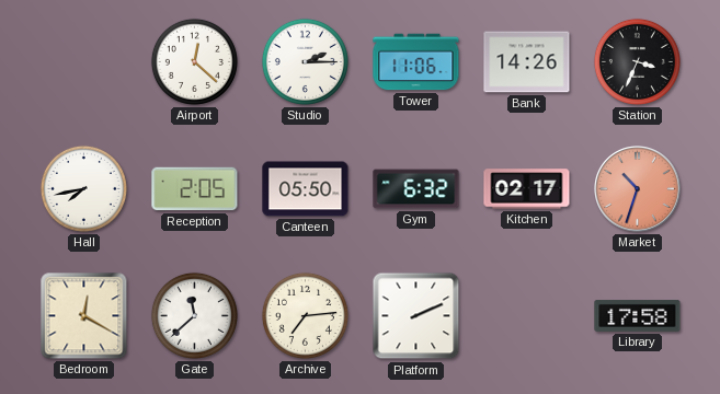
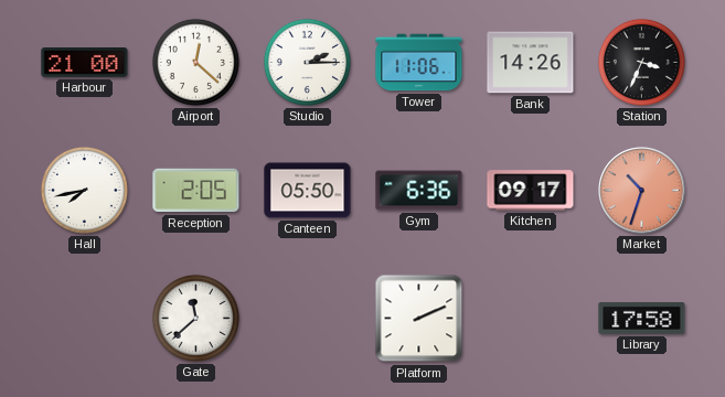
Harbour: none -> 21:00 (85, 63)
Gym: 6:32 -> 6:36 (419, 191)
Kitchen: 02:17 -> 09:17 (531, 191)
Bedroom: 12:20 -> none (84, 316)
Archive: 7:14 -> none (305, 315)
